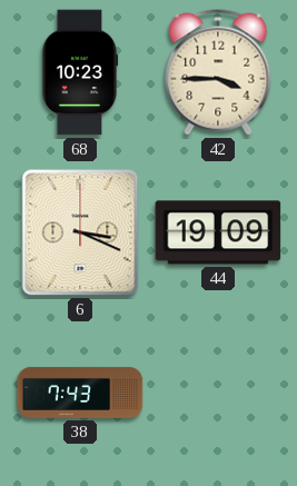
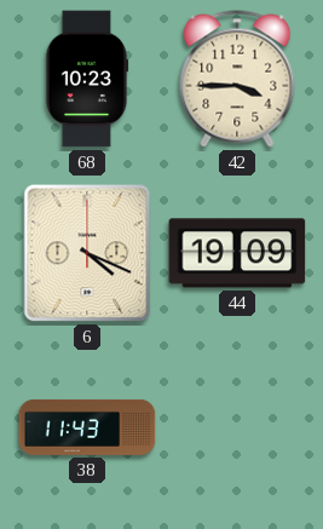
6: 3:19 -> 4:19 (87, 253)
38: 7:43 -> 11:43 (87, 427)
